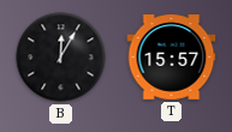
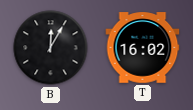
T: 15:57 -> 16:02 (143, 48)
